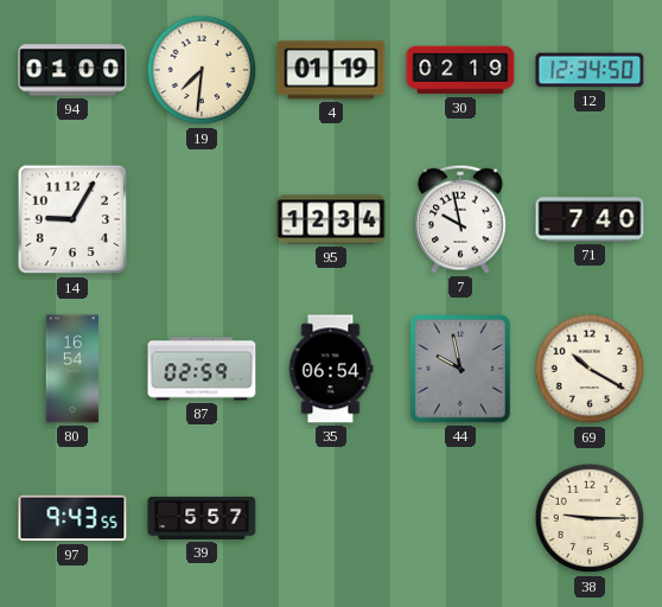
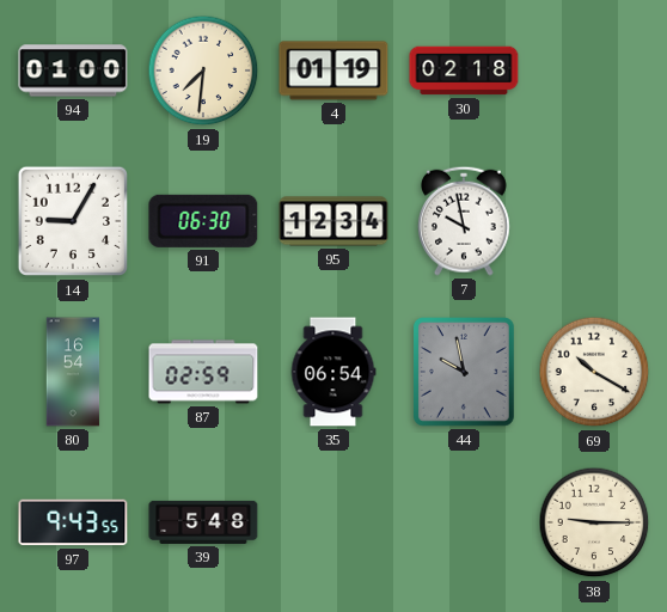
30: 02:19 -> 02:18 (464, 71)
12: 12:34 -> none (590, 70)
91: none -> 06:30 (203, 221)
71: 7:40 -> none (590, 219)
39: 5:57 -> 5:48 (203, 522)
